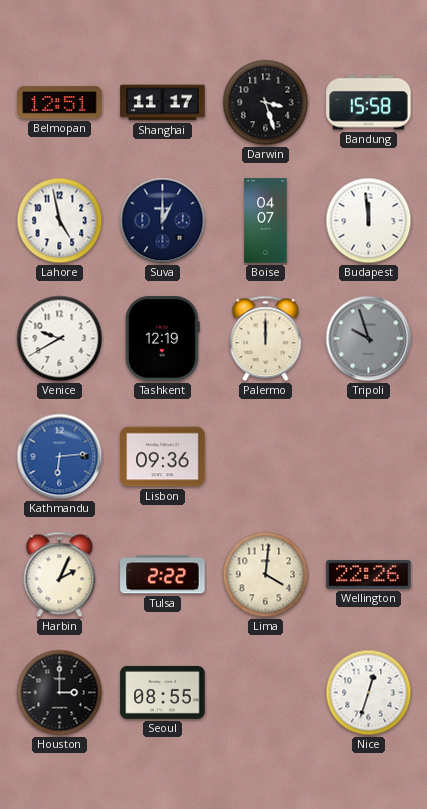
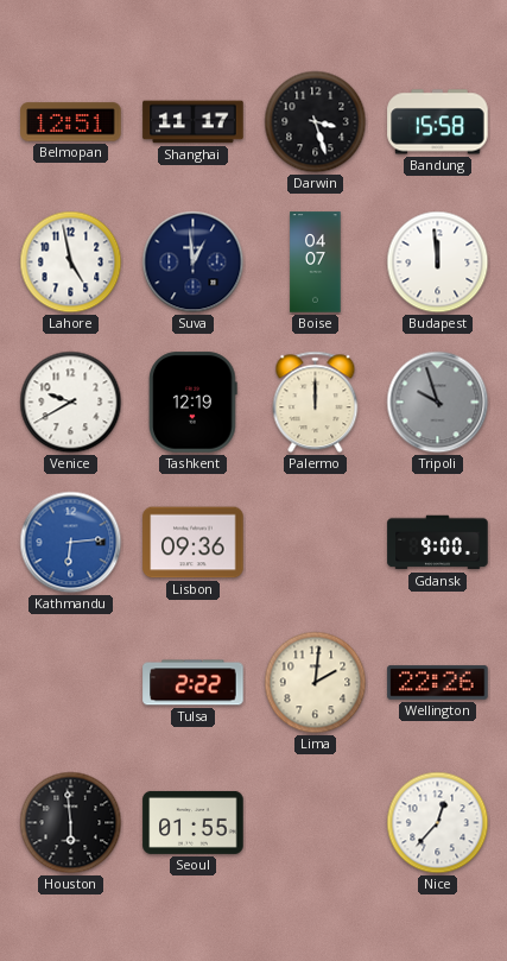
Suva: 1:00 -> 12:59 (194, 263)
Gdansk: none -> 9:00 (438, 543)
Harbin: 2:04 -> none (60, 575)
Lima: 4:01 -> 2:01 (316, 683)
Houston: 3:00 -> 5:59 (71, 823)
Seoul: 08:55 -> 01:55 (194, 822)
Nice: 12:33 -> 12:37 (438, 823)
